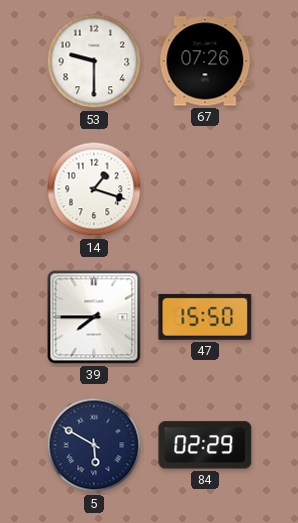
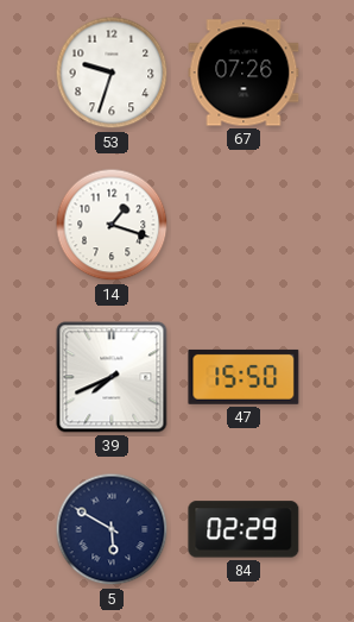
53: 9:30 -> 9:33 (112, 73)
39: 7:45 -> 7:41 (112, 377)
